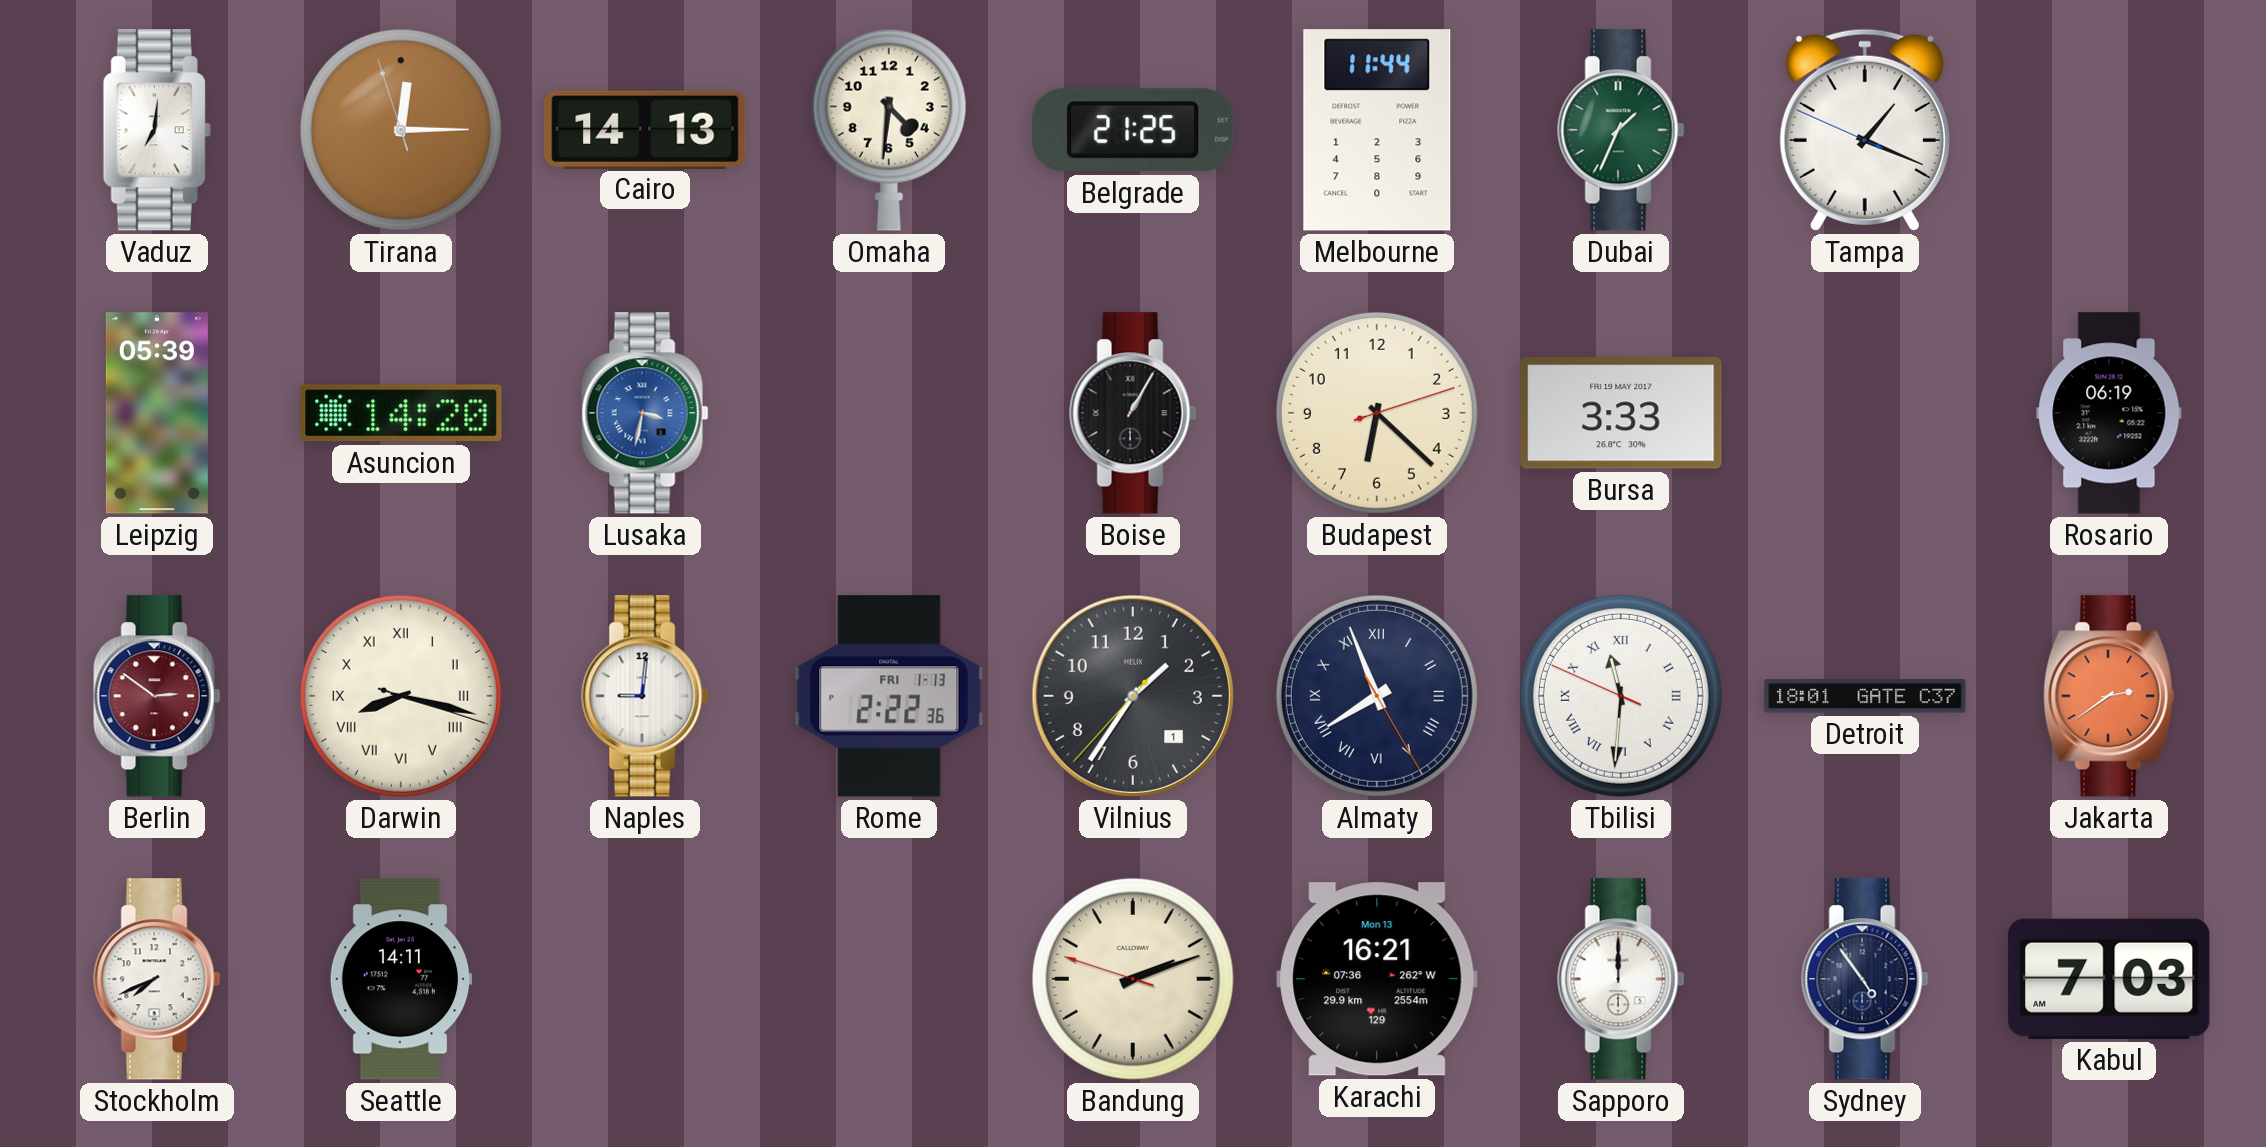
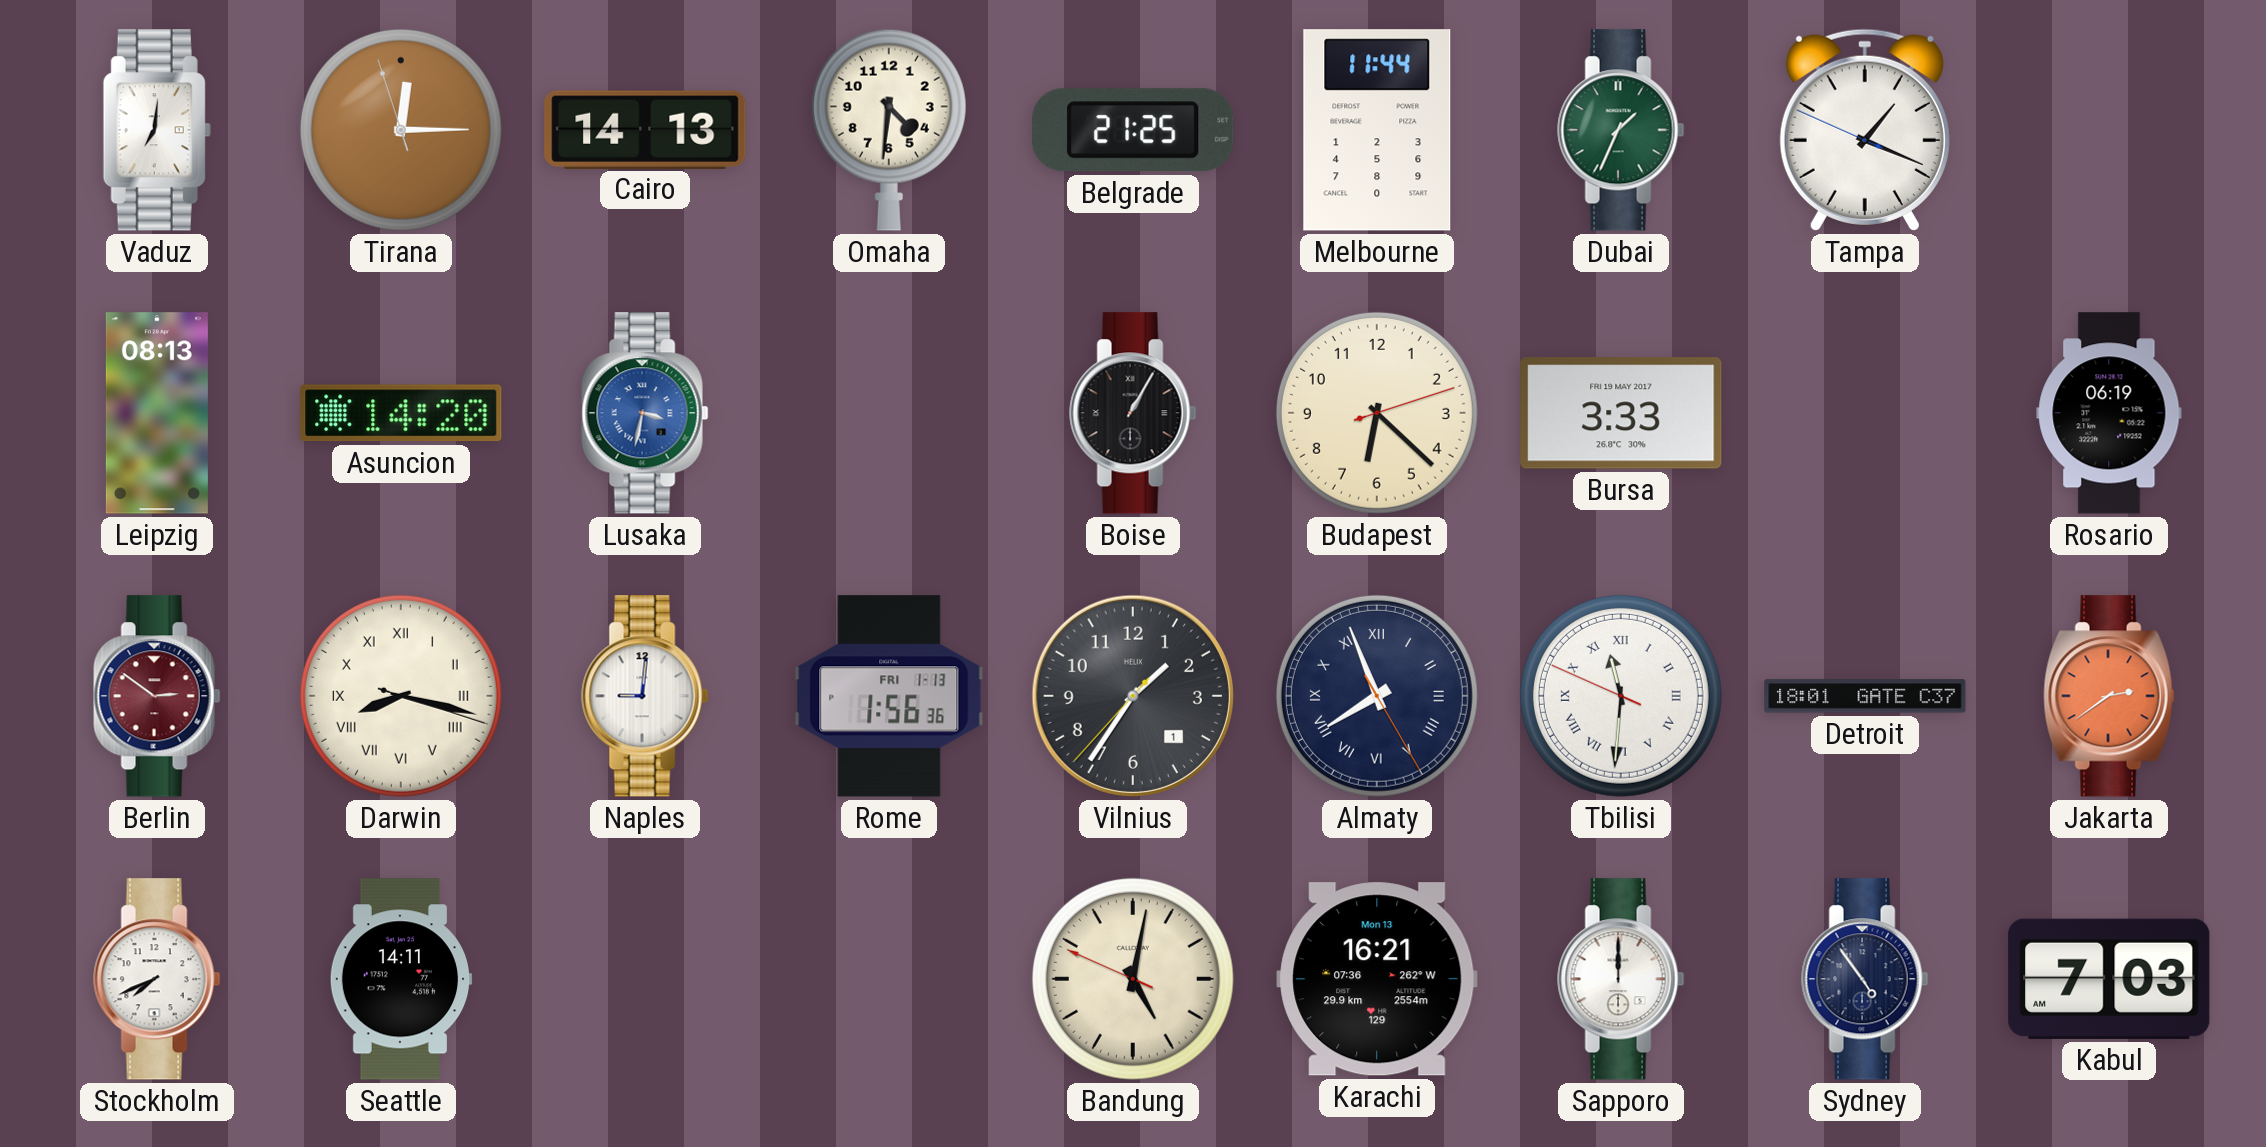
Leipzig: 05:39 -> 08:13 (157, 413)
Rome: 2:22 -> 1:56 (889, 696)
Bandung: 2:11 -> 5:01 (1133, 979)
